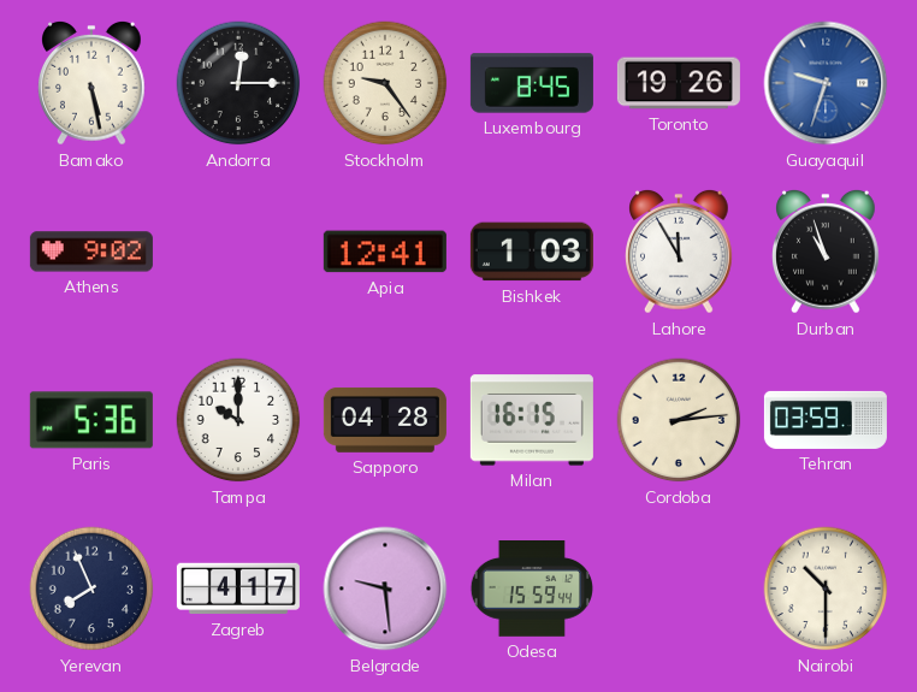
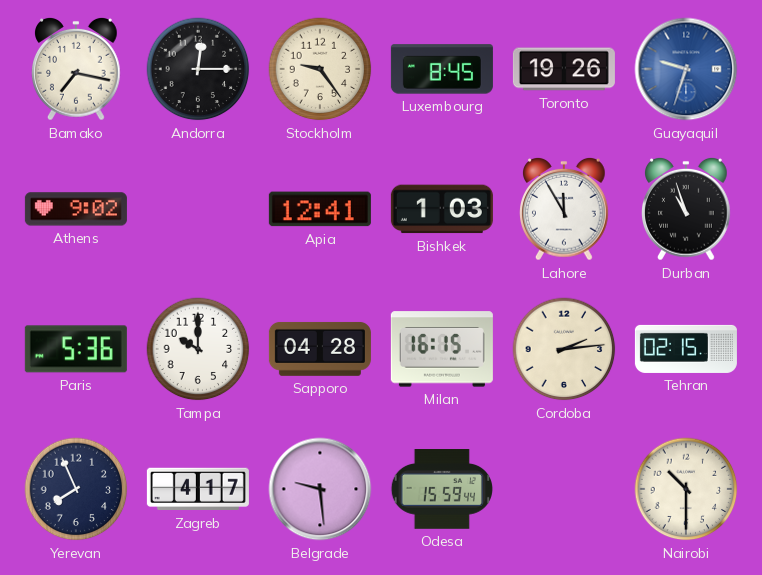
Bamako: 5:28 -> 7:17 (77, 69)
Tehran: 03:59 -> 02:15 (686, 349)
